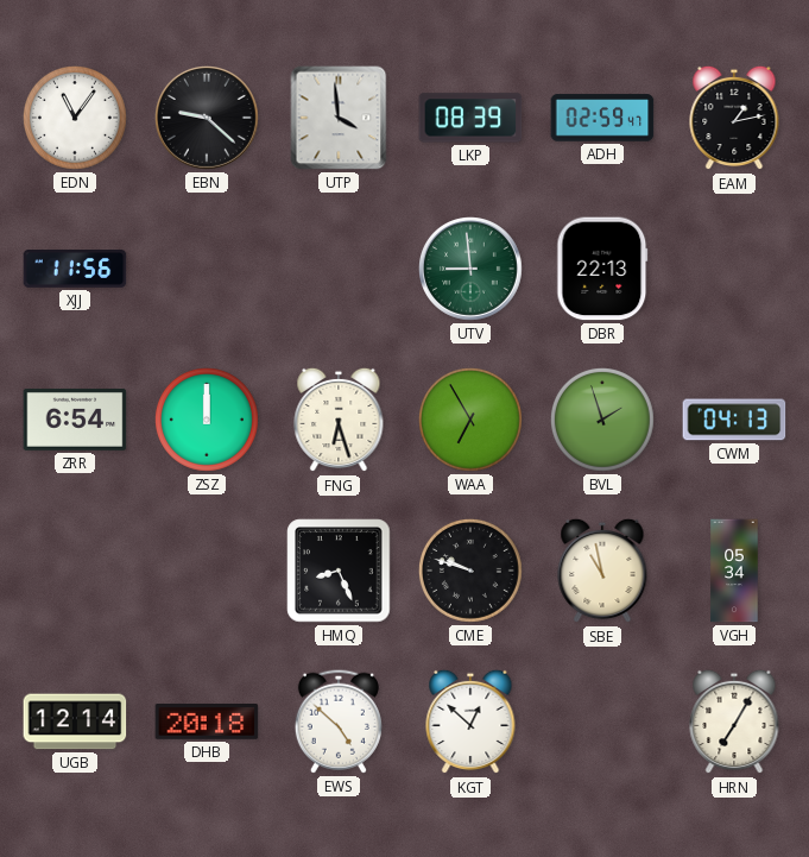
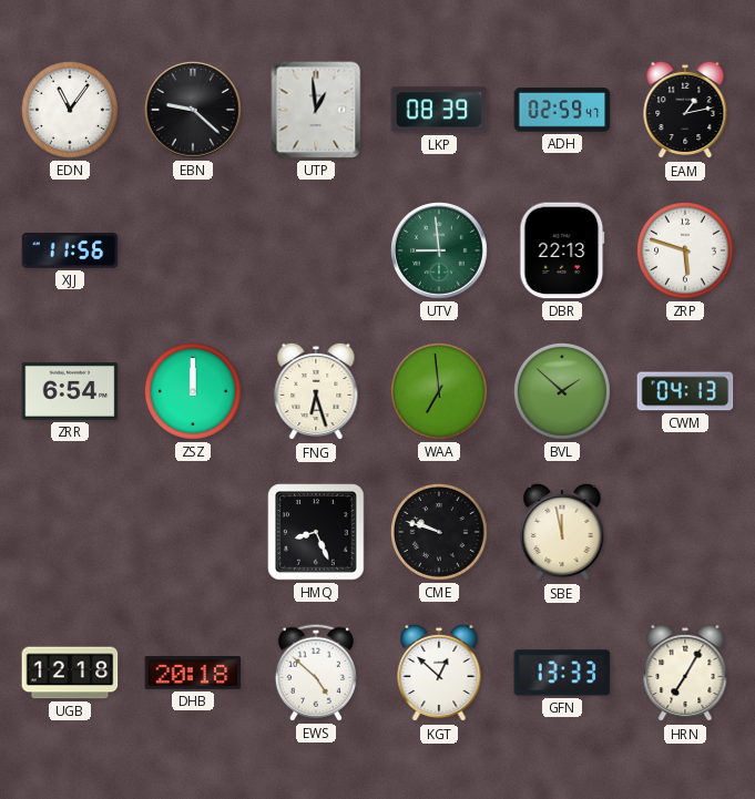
UTP: 3:59 -> 12:59 (316, 110)
ZRP: none -> 5:48 (685, 250)
WAA: 6:55 -> 6:59 (439, 391)
BVL: 1:57 -> 1:52 (562, 391)
SBE: 10:58 -> 11:58 (562, 532)
VGH: 05:34 -> none (734, 571)
UGB: 12:14 -> 12:18 (70, 673)
GFN: none -> 13:33 (562, 673)
